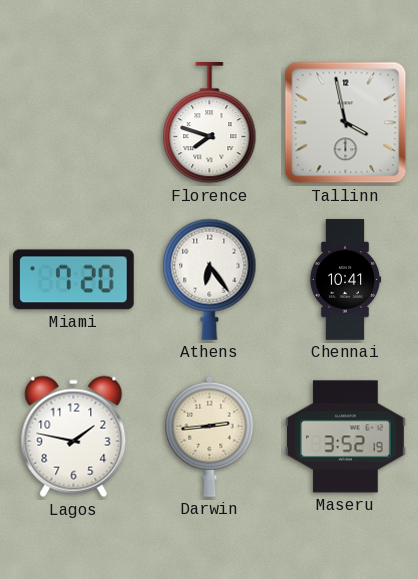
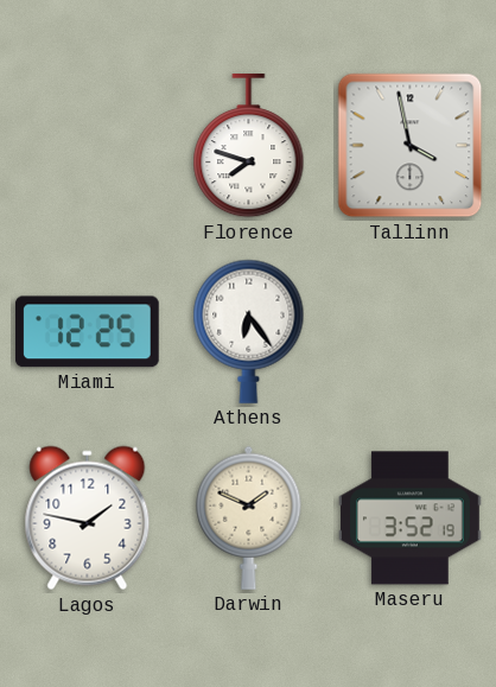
Miami: 7:20 -> 12:25 (87, 332)
Chennai: 10:41 -> none (345, 280)
Darwin: 2:44 -> 1:49 (249, 517)
